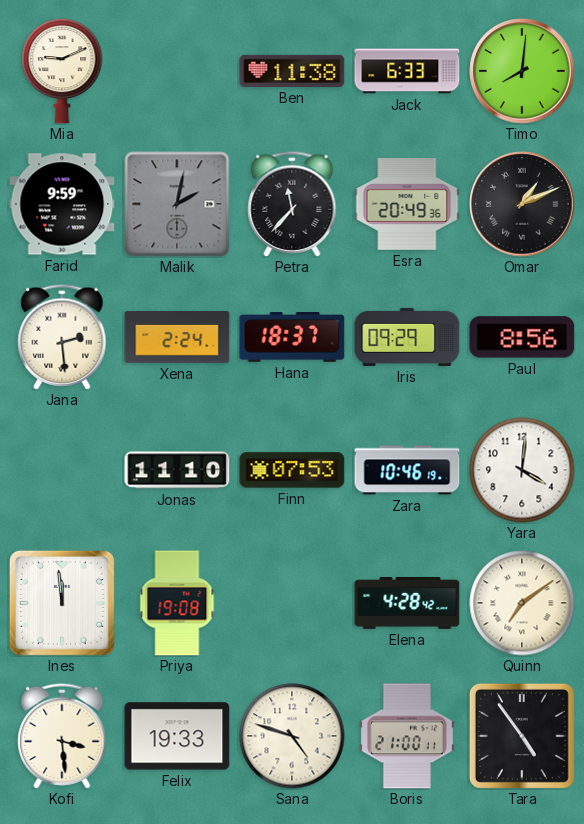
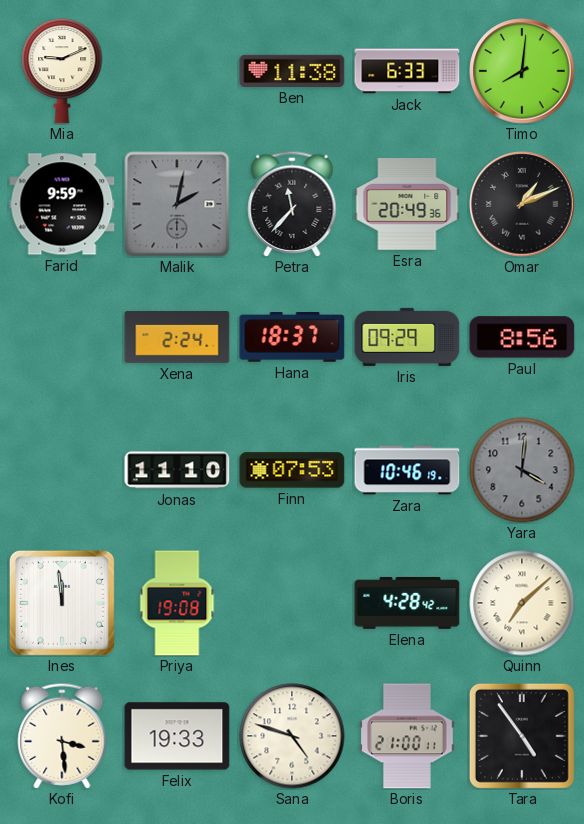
Jana: 2:29 -> none (62, 337)
Yara dial: white -> grey (522, 470)
Quinn: 7:09 -> 7:08 (522, 603)
